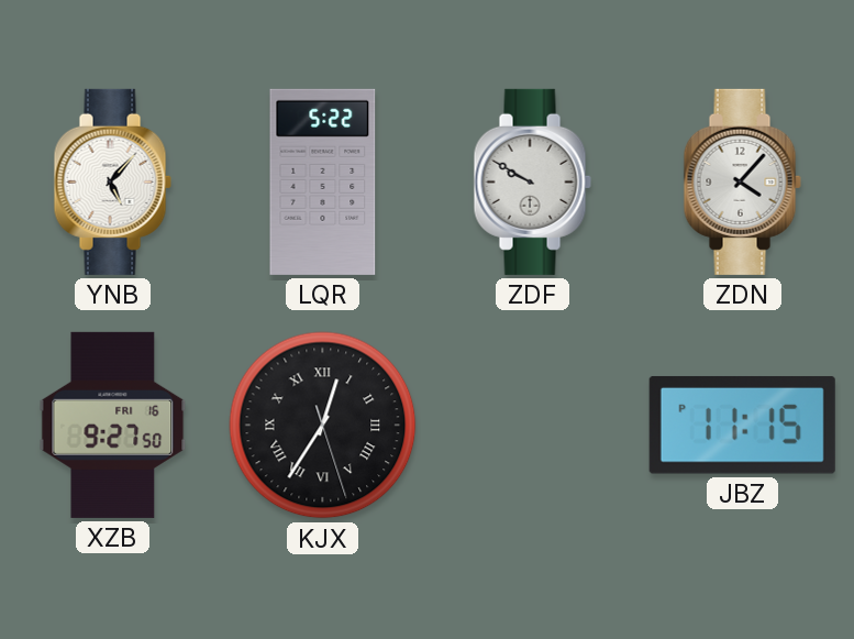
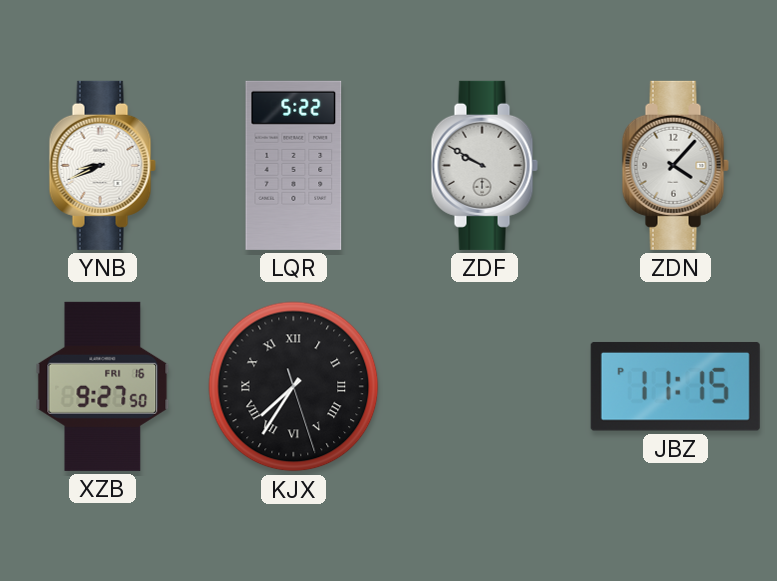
YNB: 5:07 -> 8:41 (102, 165)
KJX: 12:35 -> 7:35 (294, 387)
